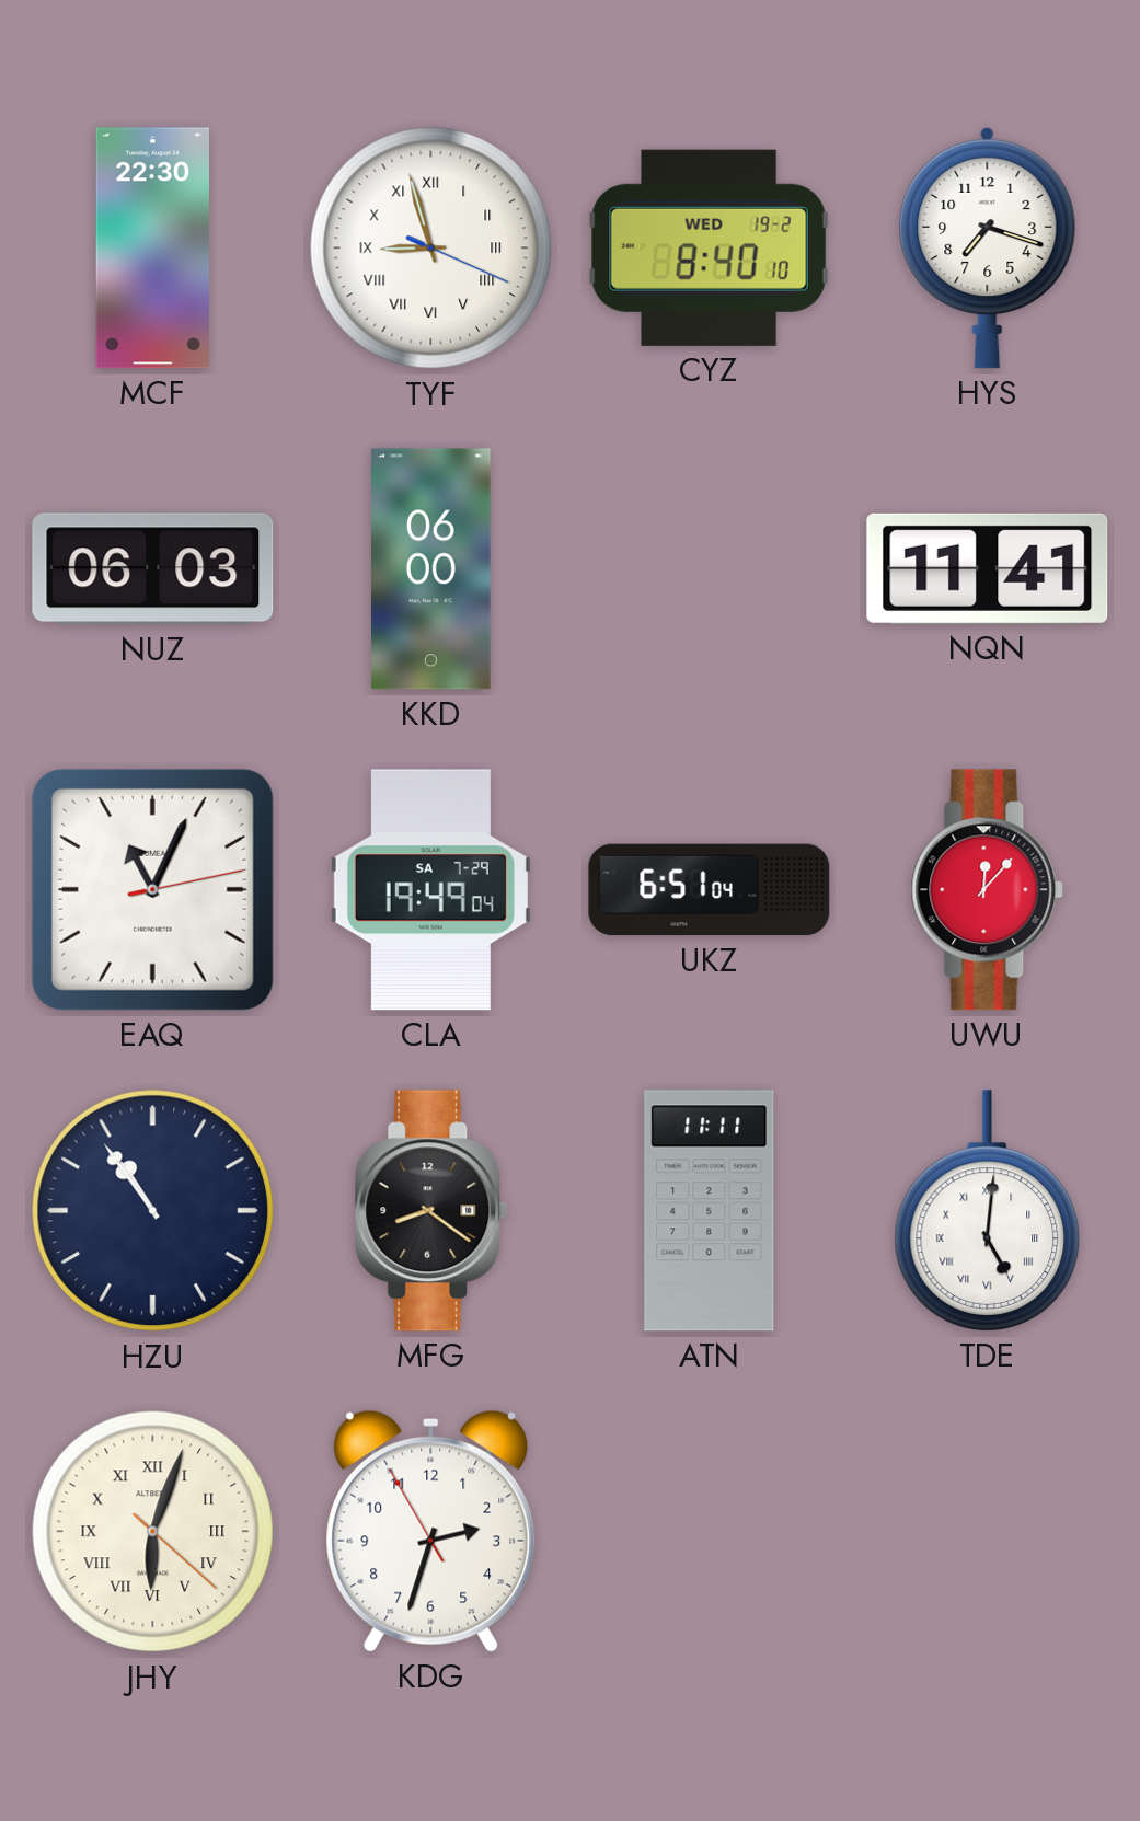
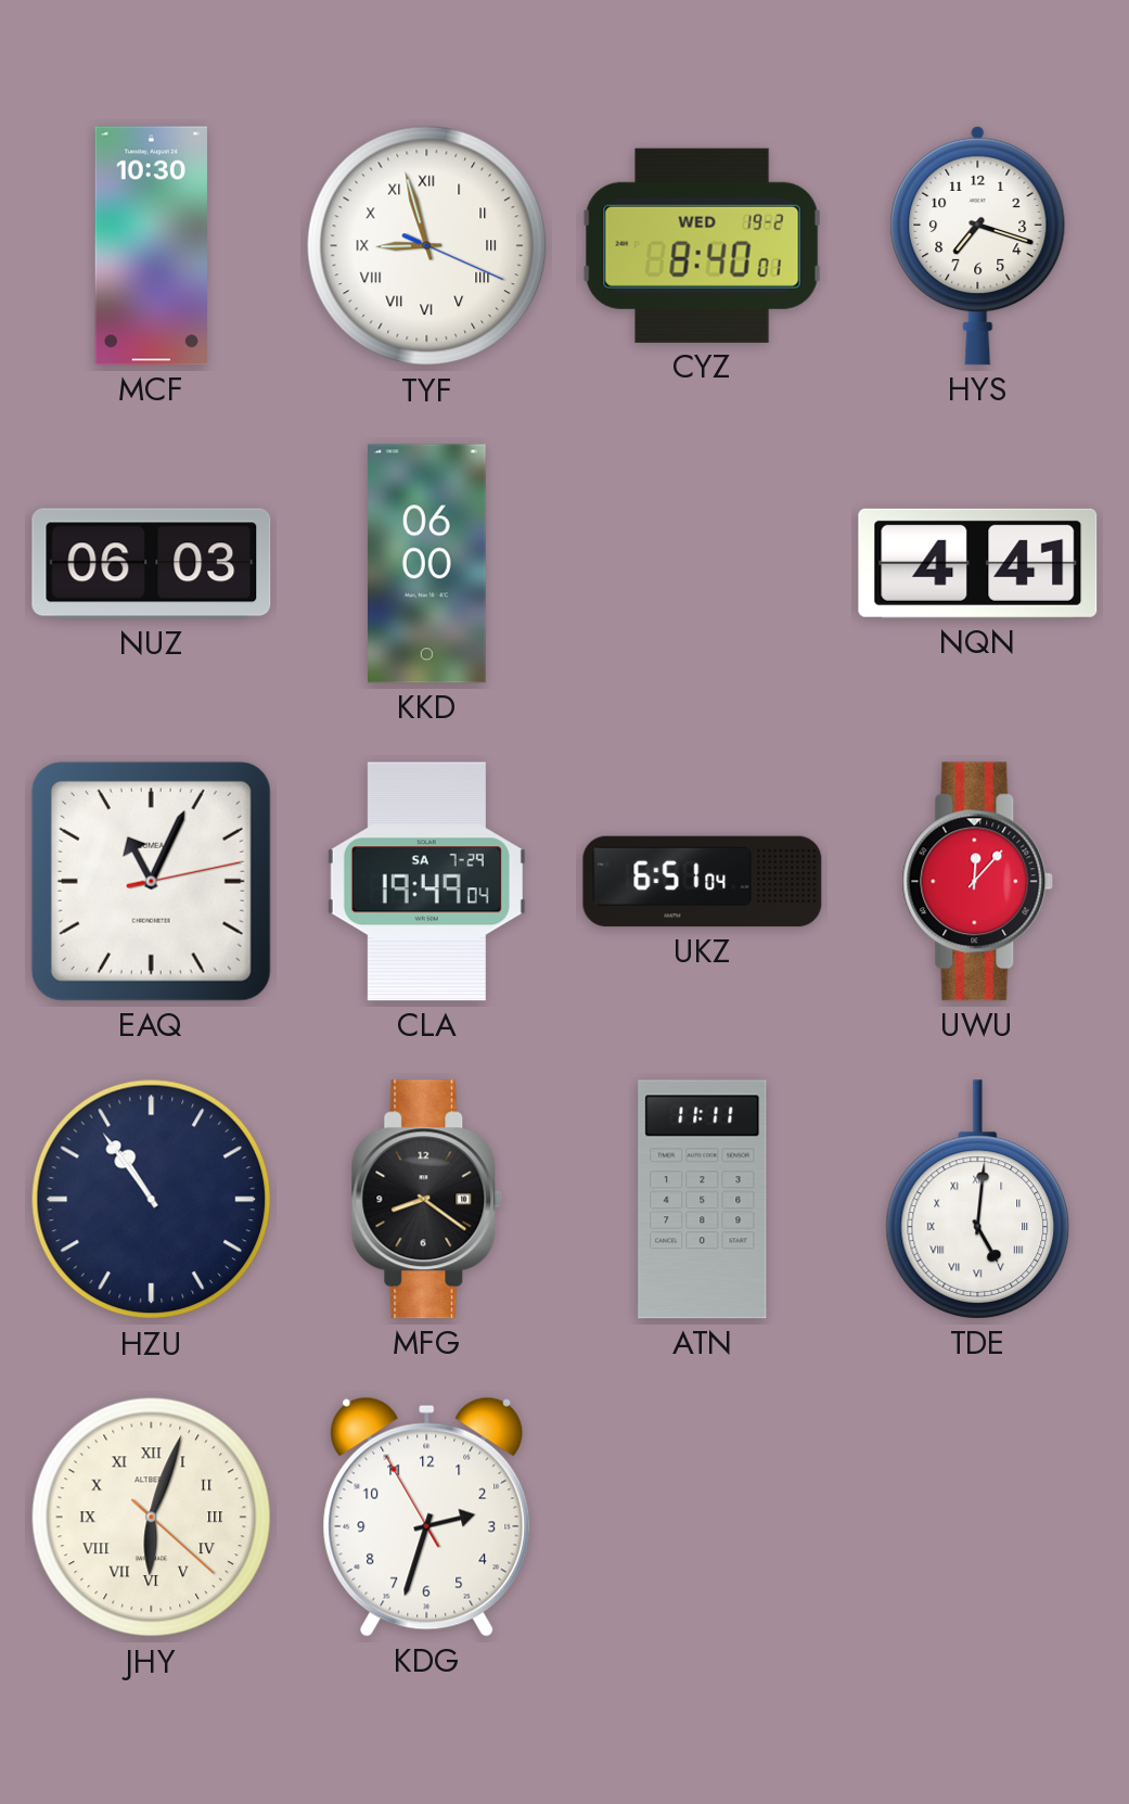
MCF: 22:30 -> 10:30 (152, 246)
CYZ: 8:40:10 -> 8:40:01 (703, 245)
NQN: 11:41 -> 4:41 (978, 563)
